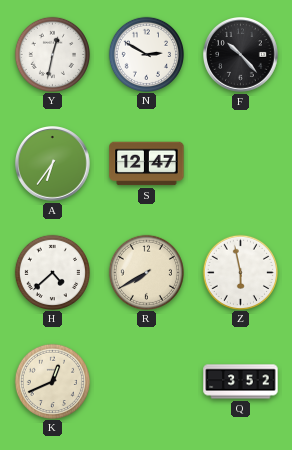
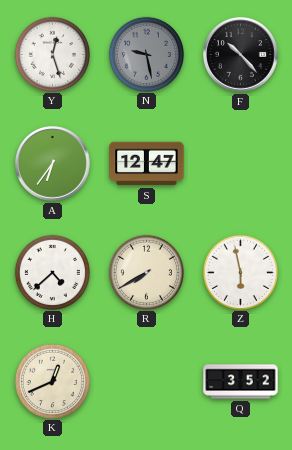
Y: 12:32 -> 12:27 (52, 54)
N: 2:50 -> 9:28 (146, 54)
N dial: white -> grey (146, 54)
